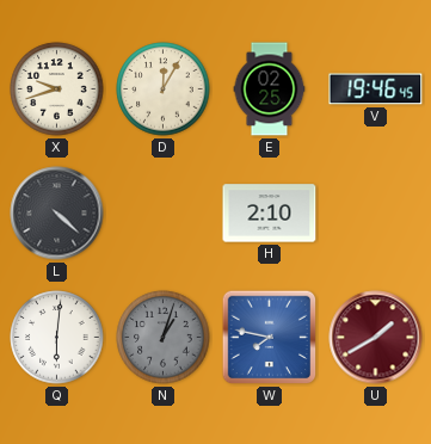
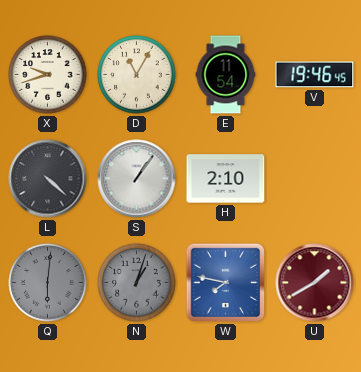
D: 12:05 -> 11:05 (137, 75)
E: 02:25 -> 11:54 (226, 75)
S: none -> 1:06 (137, 179)
Q dial: white -> grey (48, 283)
